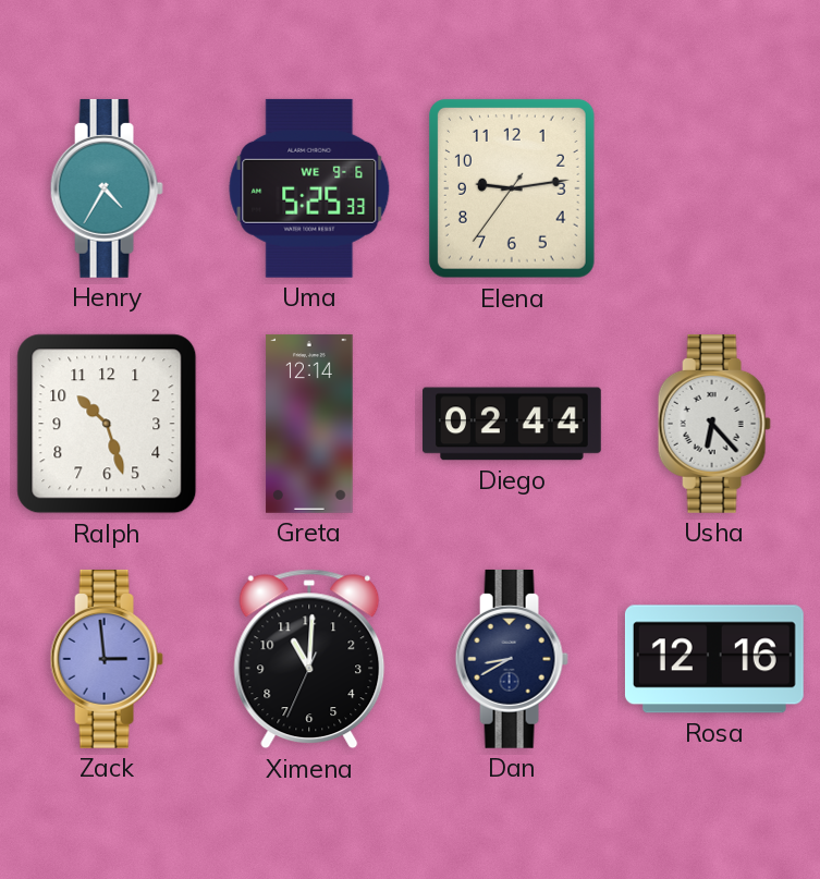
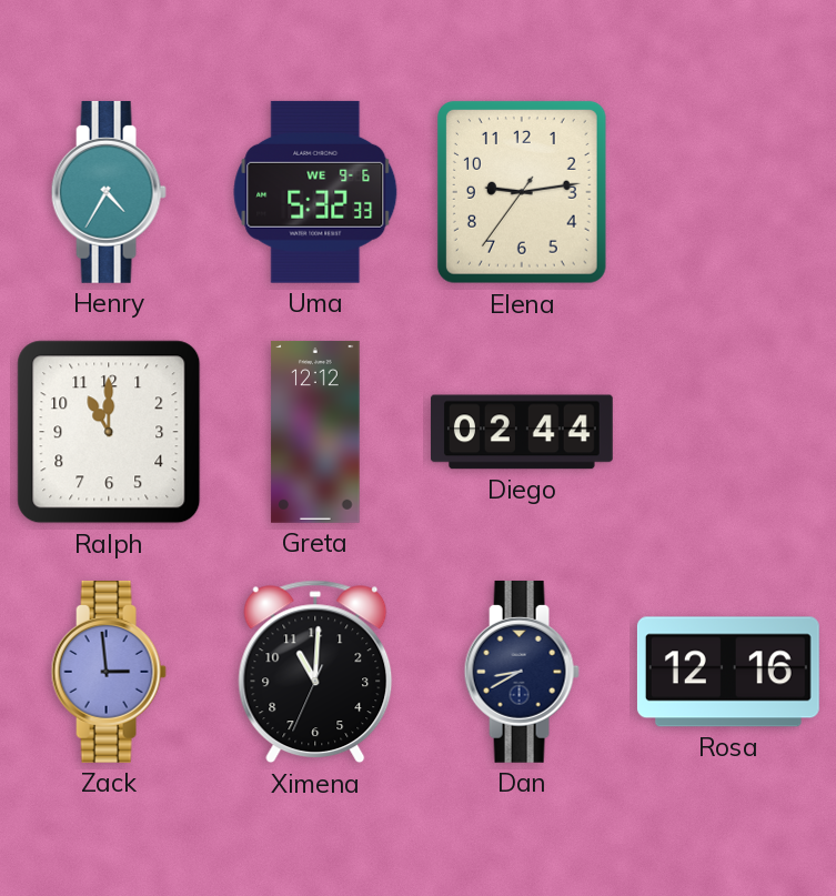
Uma: 5:25 -> 5:32 (315, 192)
Ralph: 10:27 -> 11:00 (109, 432)
Greta: 12:14 -> 12:12 (315, 432)
Usha: 6:23 -> none (714, 424)
